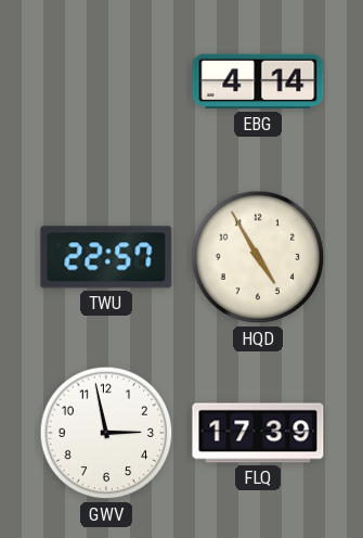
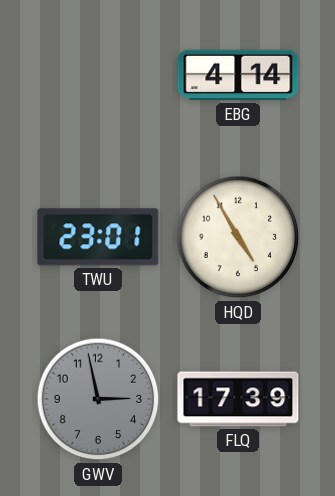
TWU: 22:57 -> 23:01 (98, 237)
GWV dial: white -> grey (98, 399)
